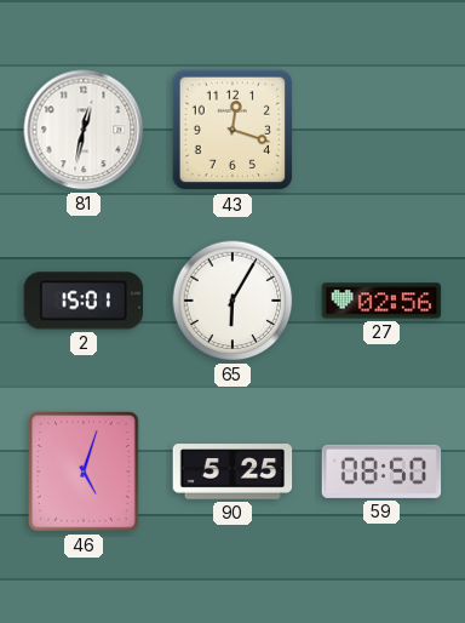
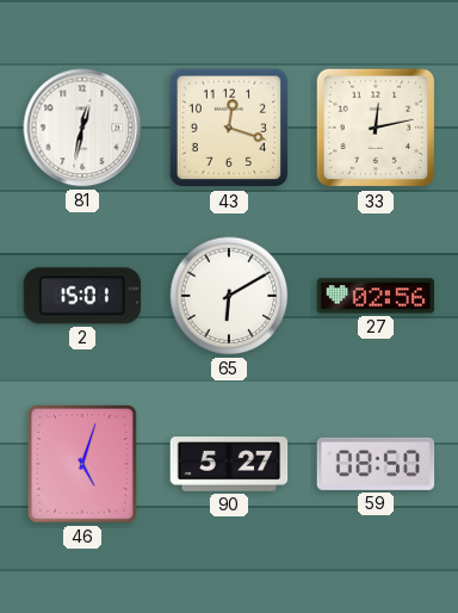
33: none -> 12:13 (376, 128)
65: 6:05 -> 6:10 (229, 296)
90: 5:25 -> 5:27 (229, 464)
